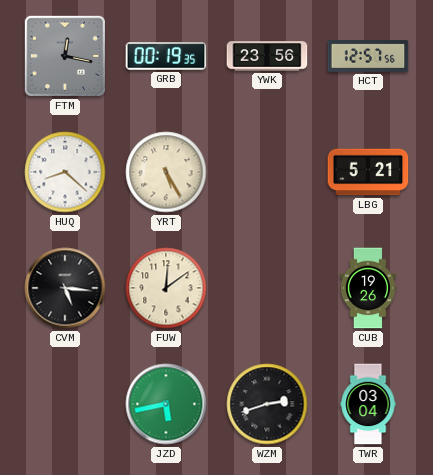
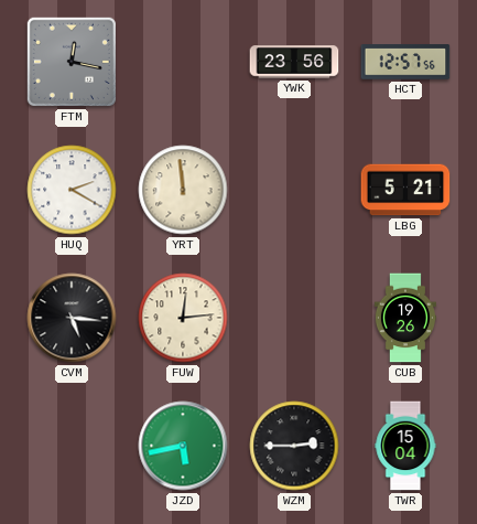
GRB: 00:19 -> none (166, 56)
HUQ: 8:22 -> 2:20 (72, 190)
YRT: 5:25 -> 11:59 (183, 190)
FUW: 12:09 -> 12:14 (183, 318)
WZM: 2:42 -> 2:45 (294, 446)
TWR: 03:04 -> 15:04 (405, 446)
